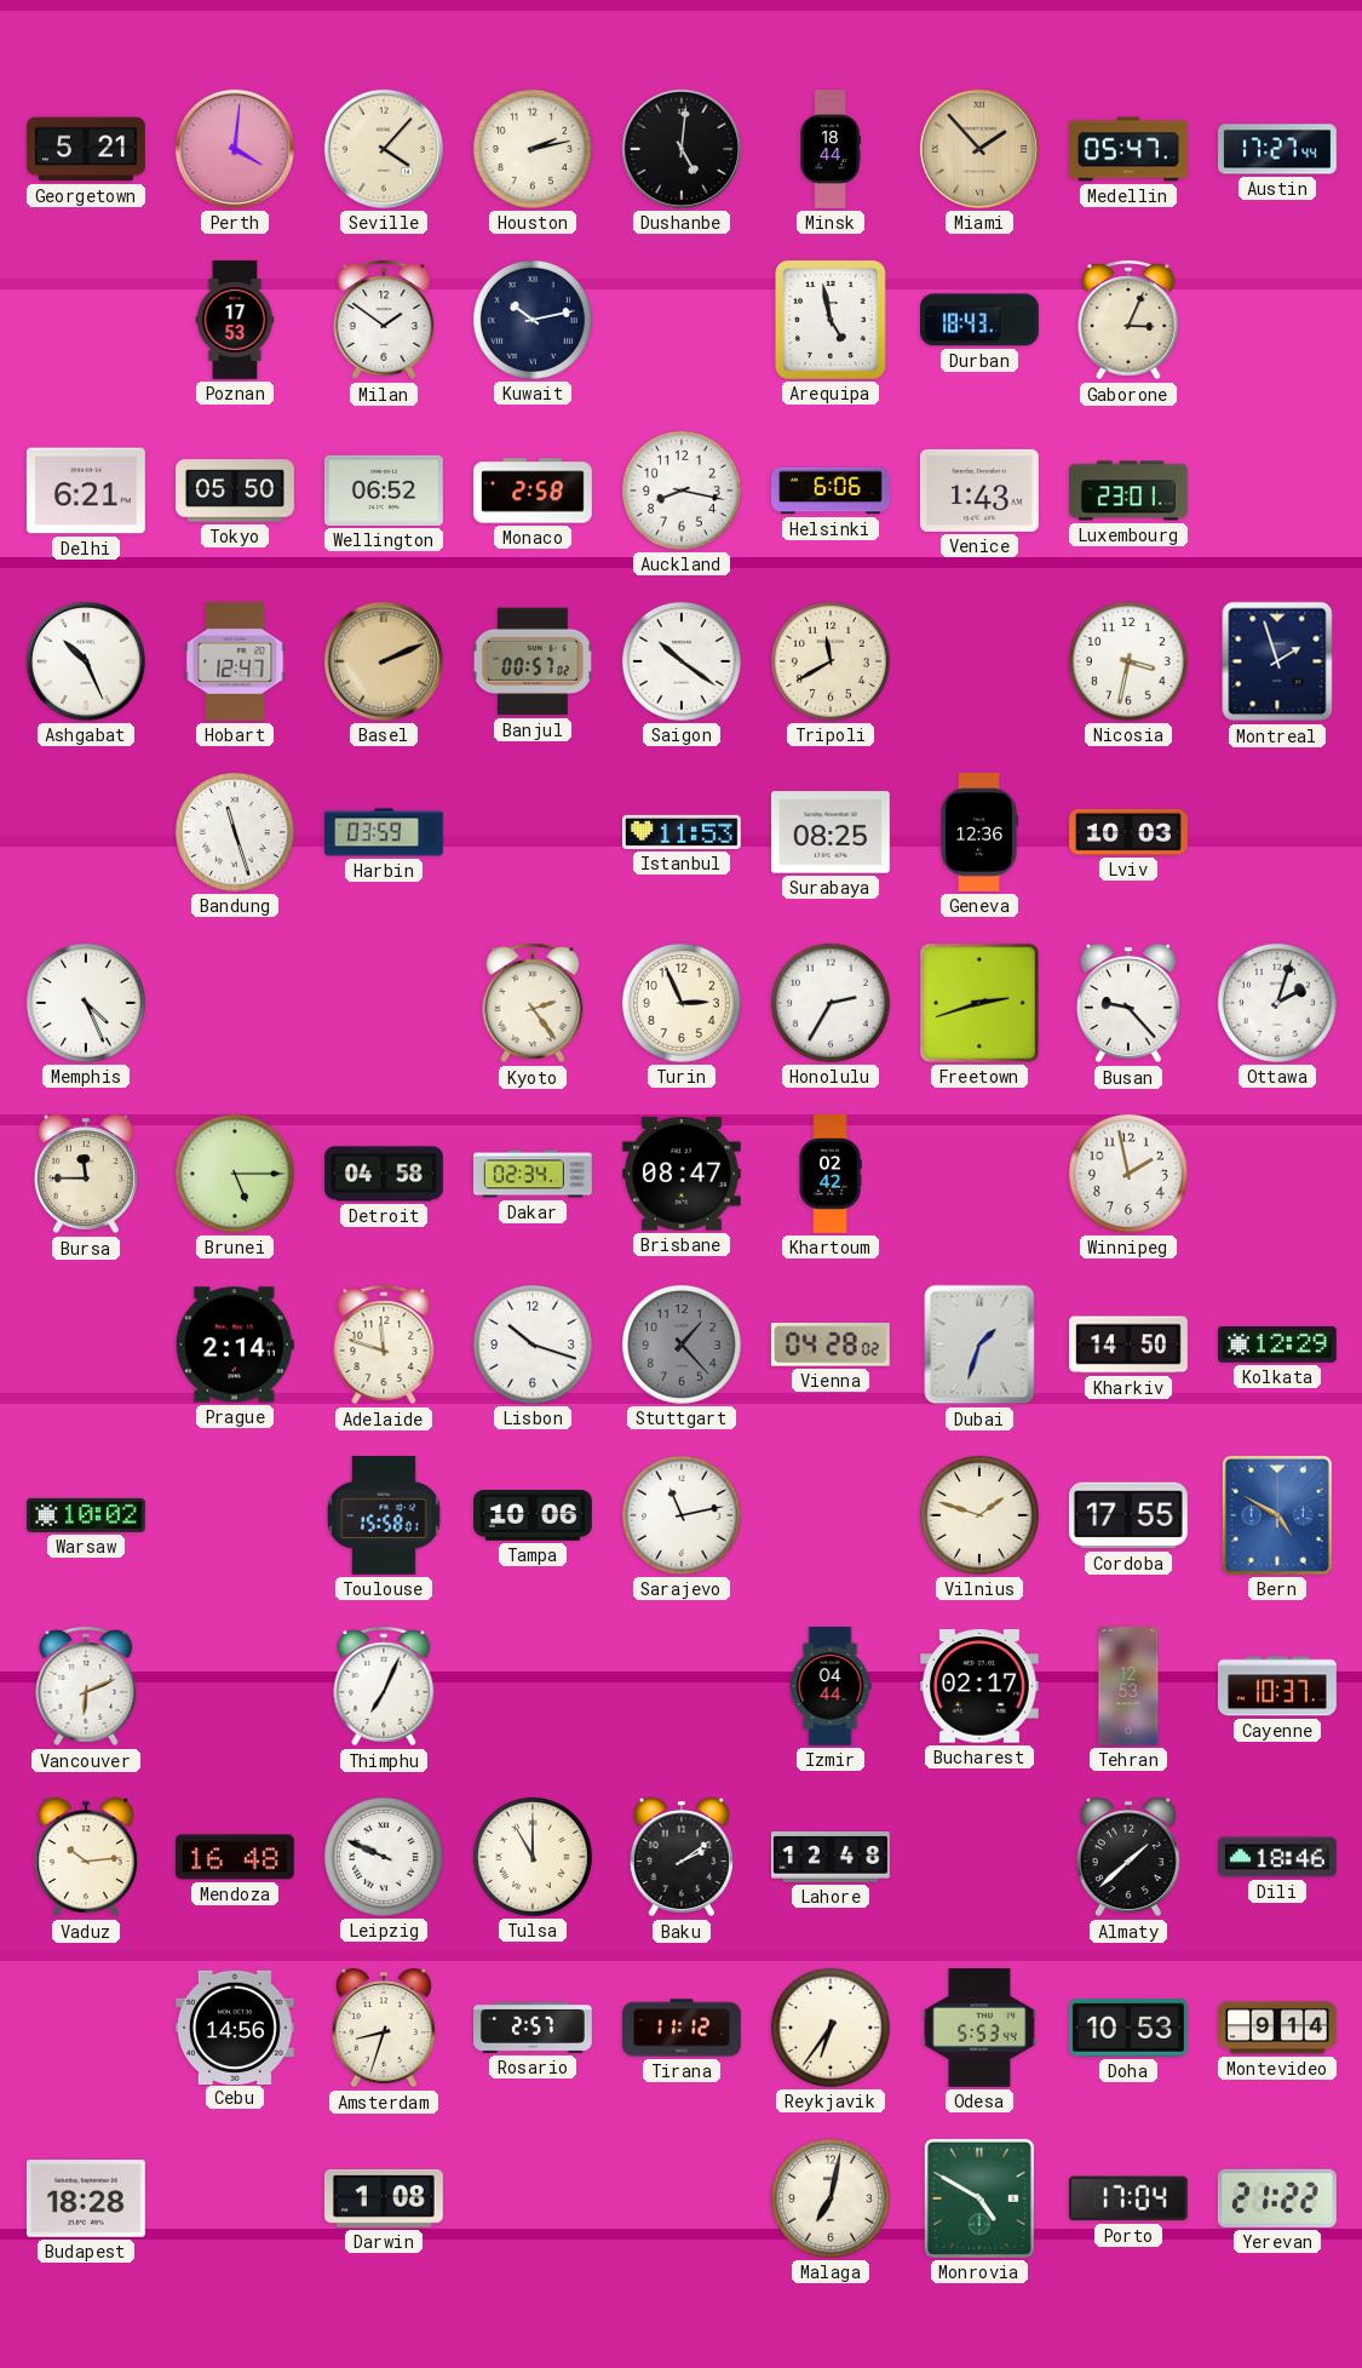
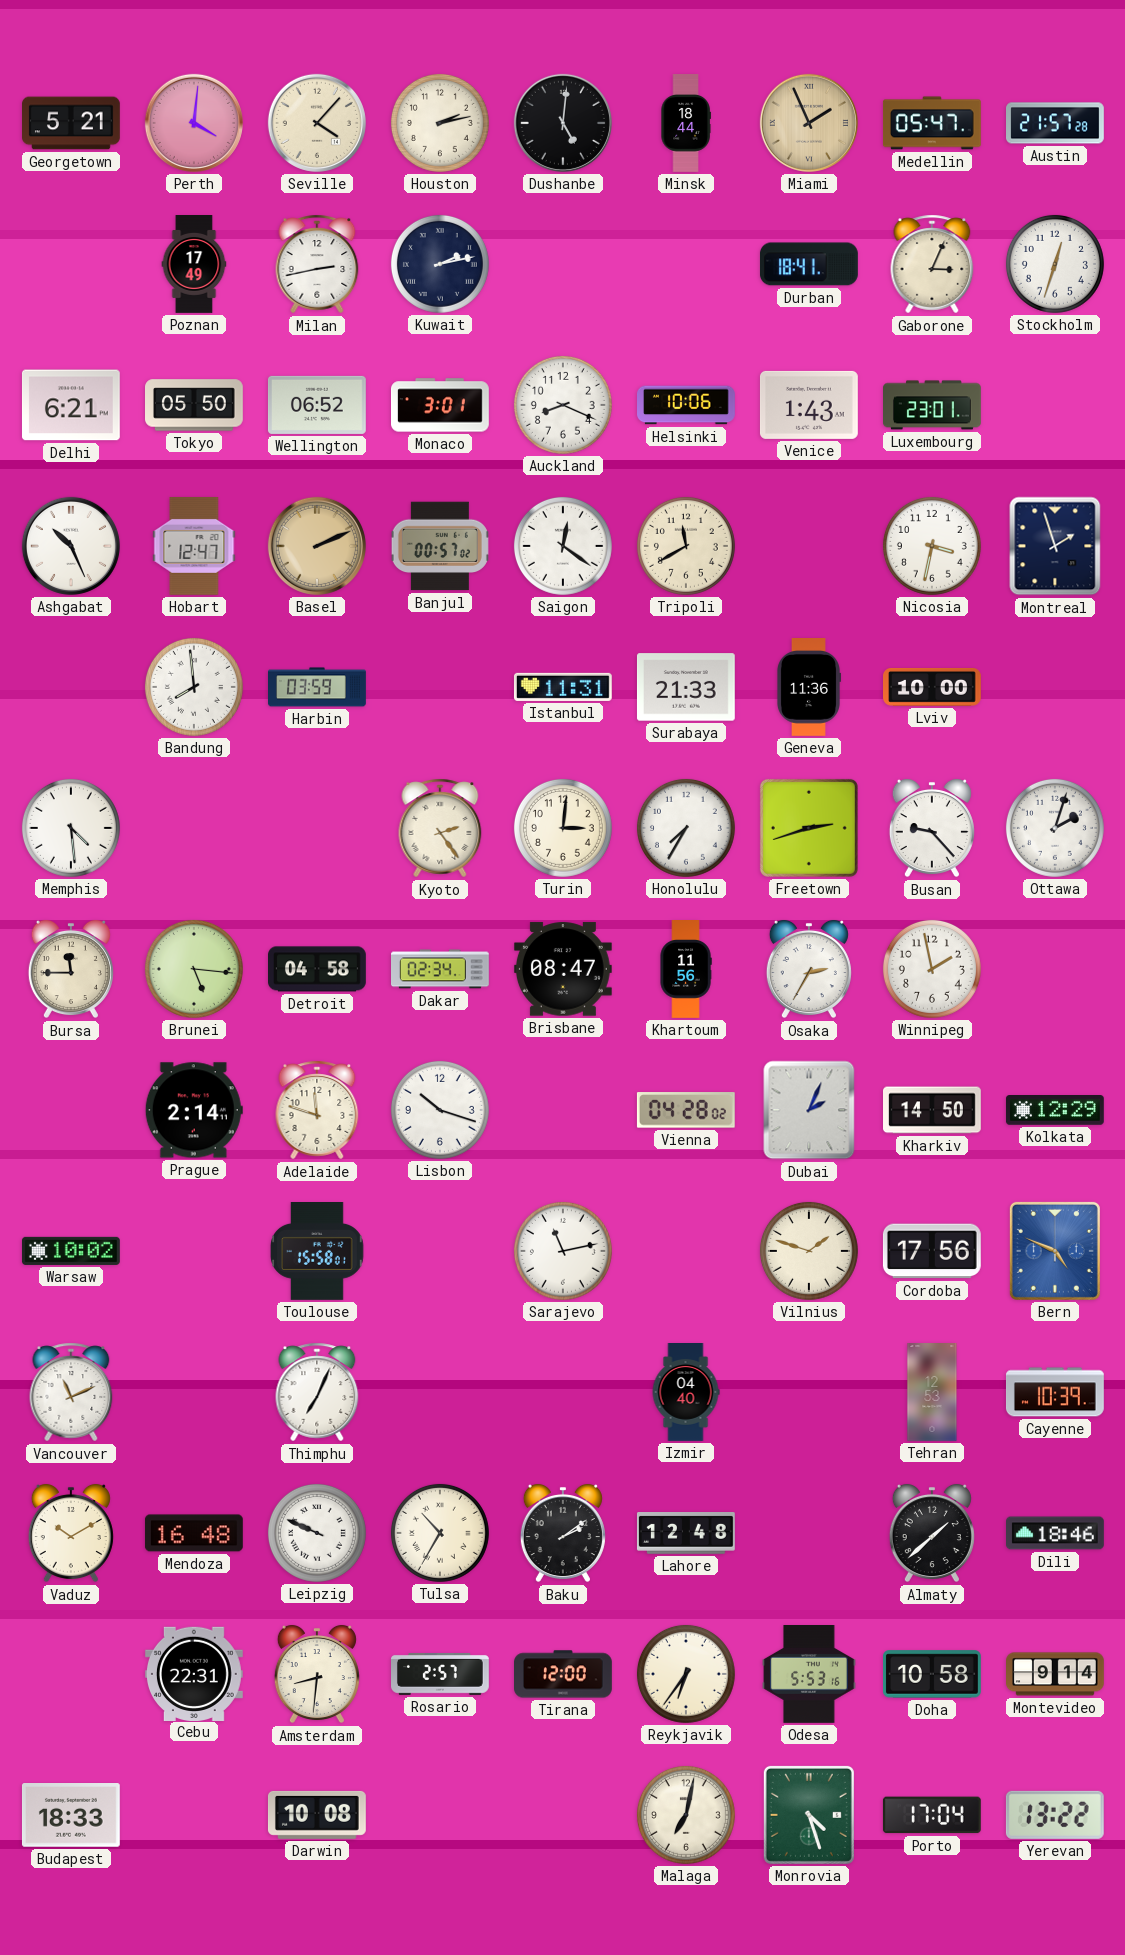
Miami: 1:53 -> 1:56 (809, 123)
Austin: 17:27 -> 21:57 (1056, 123)
Poznan: 17:53 -> 17:49 (194, 265)
Milan: 1:51 -> 2:43 (317, 264)
Kuwait: 10:13 -> 2:13 (440, 264)
Arequipa: 4:58 -> none (831, 320)
Durban: 18:43 -> 18:41 (809, 264)
Stockholm: none -> 12:33 (1055, 264)
Monaco: 2:58 -> 3:01 (441, 405)
Auckland: 8:17 -> 8:19 (563, 405)
Helsinki: 6:06 -> 10:06 (687, 405)
Saigon: 10:21 -> 12:21 (563, 546)
Bandung: 11:27 -> 7:59 (194, 687)
Istanbul: 11:53 -> 11:31 (563, 687)
Surabaya: 08:25 -> 21:33 (686, 687)
Geneva: 12:36 -> 11:36 (808, 688)
Lviv: 10:03 -> 10:00 (933, 688)
Memphis: 4:26 -> 4:29 (71, 828)
Turin: 2:56 -> 3:01 (563, 828)
Honolulu: 2:35 -> 7:35 (686, 828)
Brunei: 5:15 -> 5:16 (194, 969)
Khartoum: 02:42 -> 11:56 (686, 970)
Osaka: none -> 2:35 (809, 969)
Stuttgart: 1:23 -> none (682, 1344)
Dubai: 1:33 -> 2:04 (809, 1110)
Tampa: 10:06 -> none (534, 1515)
Cordoba: 17:55 -> 17:56 (932, 1251)
Bern: 4:50 -> 4:49 (1055, 1251)
Vancouver: 6:11 -> 11:11 (71, 1392)
Izmir: 04:44 -> 04:40 (686, 1393)
Bucharest: 02:17 -> none (979, 1686)
Cayenne: 10:37 -> 10:39 (1055, 1392)
Vaduz: 10:14 -> 10:10 (71, 1533)
Tulsa: 11:00 -> 10:35 (440, 1533)
Cebu: 14:56 -> 22:31 (194, 1673)
Amsterdam: 8:33 -> 8:31 (317, 1674)
Tirana: 11:12 -> 12:00 (564, 1674)
Odesa: 5:53:44 -> 5:53:16 (809, 1675)
Doha: 10:53 -> 10:58 (933, 1674)
Budapest: 18:28 -> 18:33 (71, 1816)
Darwin: 1:08 -> 10:08 (317, 1815)
Monrovia: 4:50 -> 4:27 (809, 1815)
Yerevan: 21:22 -> 13:22 (1055, 1815)
